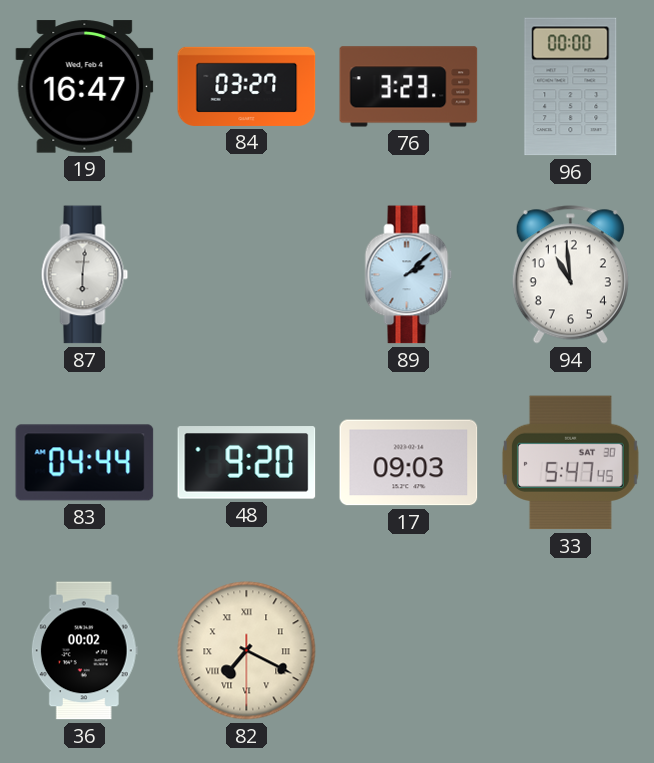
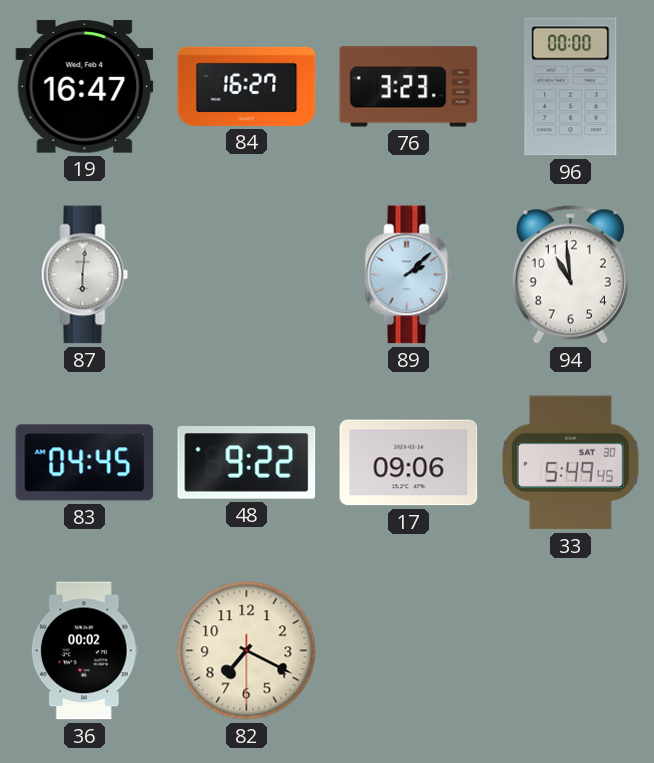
84: 03:27 -> 16:27 (247, 86)
83: 04:44 -> 04:45 (85, 463)
48: 9:20 -> 9:22 (247, 463)
17: 09:03 -> 09:06 (409, 463)
33: 5:47 -> 5:49 (570, 463)
82 numerals: Roman -> Arabic (247, 651)
